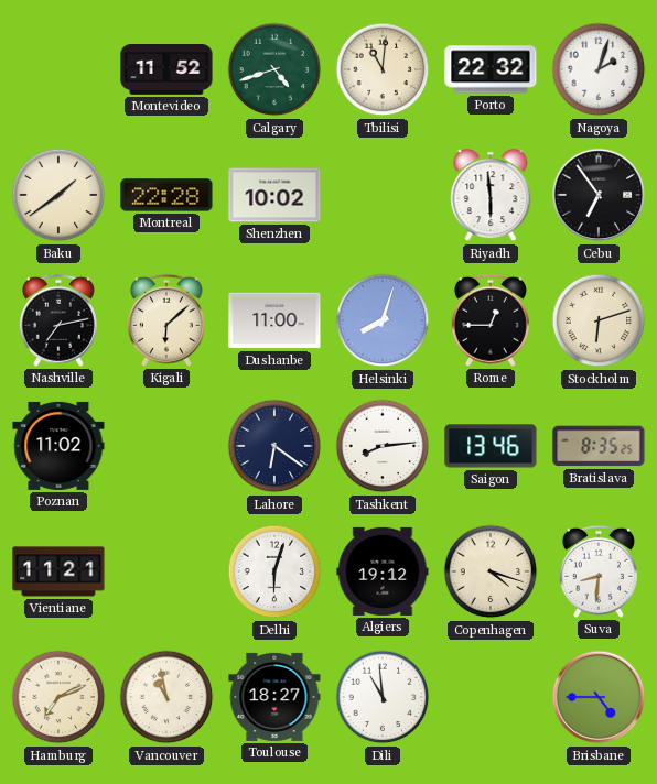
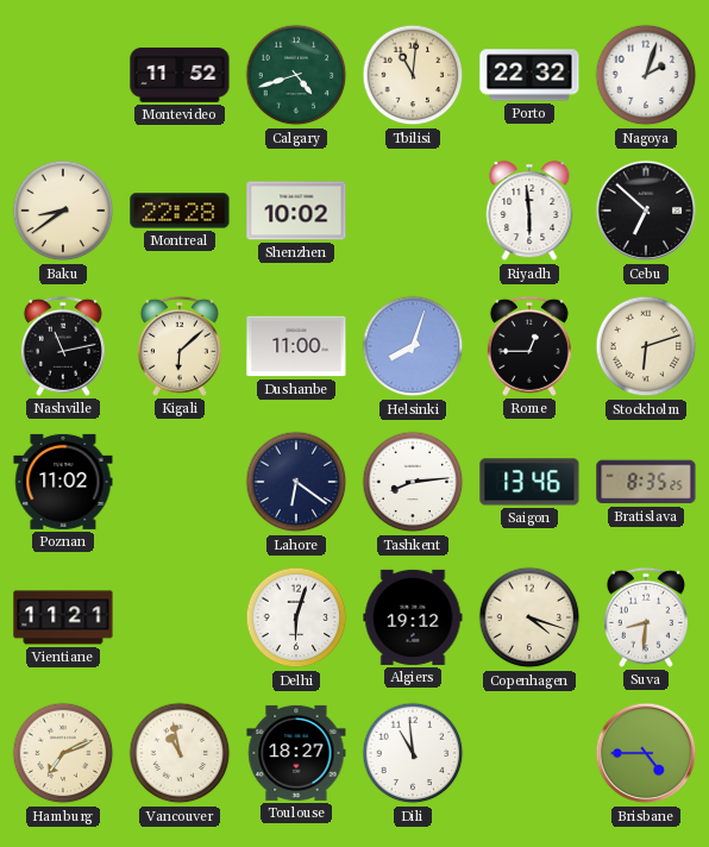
Baku: 1:39 -> 8:39 (63, 211)
Cebu: 6:54 -> 6:52 (646, 211)
Nashville: 7:13 -> 11:13 (63, 346)
